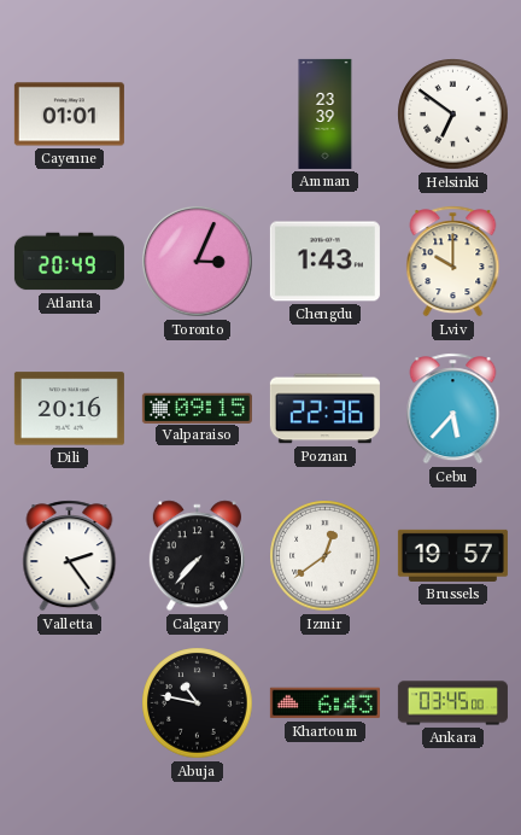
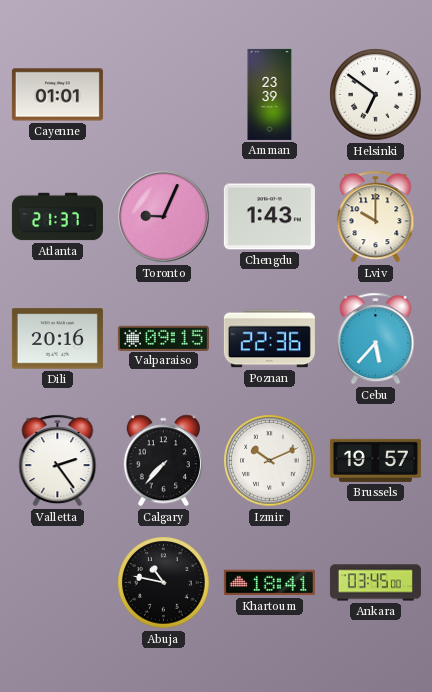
Atlanta: 20:49 -> 21:37 (57, 217)
Toronto: 3:04 -> 9:04 (164, 217)
Izmir: 12:39 -> 10:11 (270, 461)
Khartoum: 6:43 -> 18:41 (269, 583)
